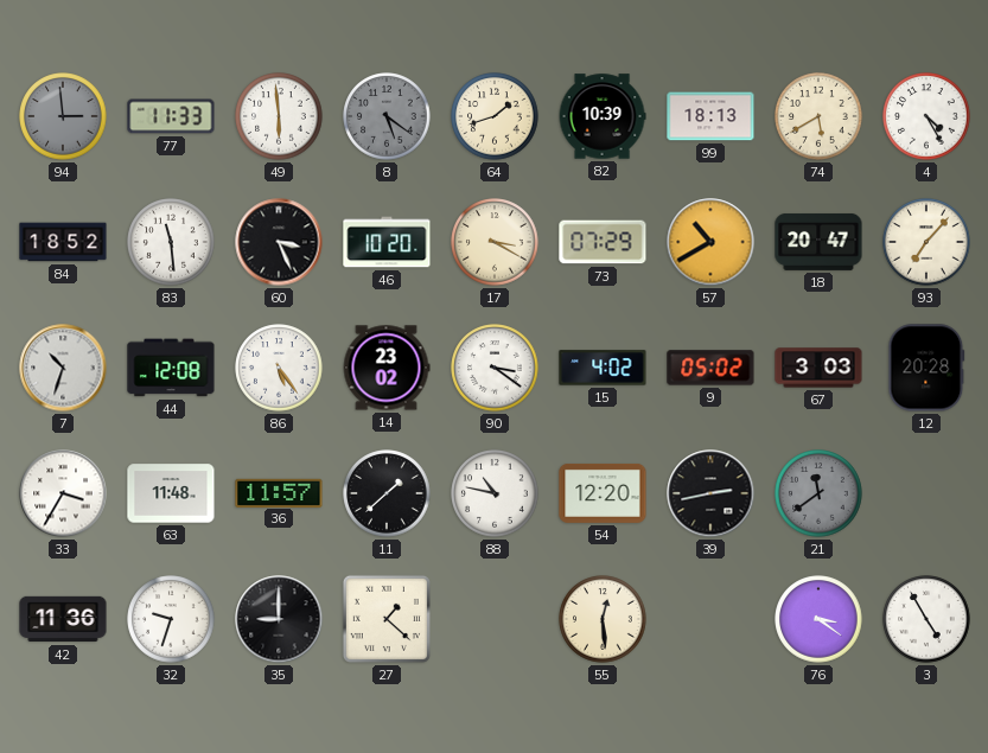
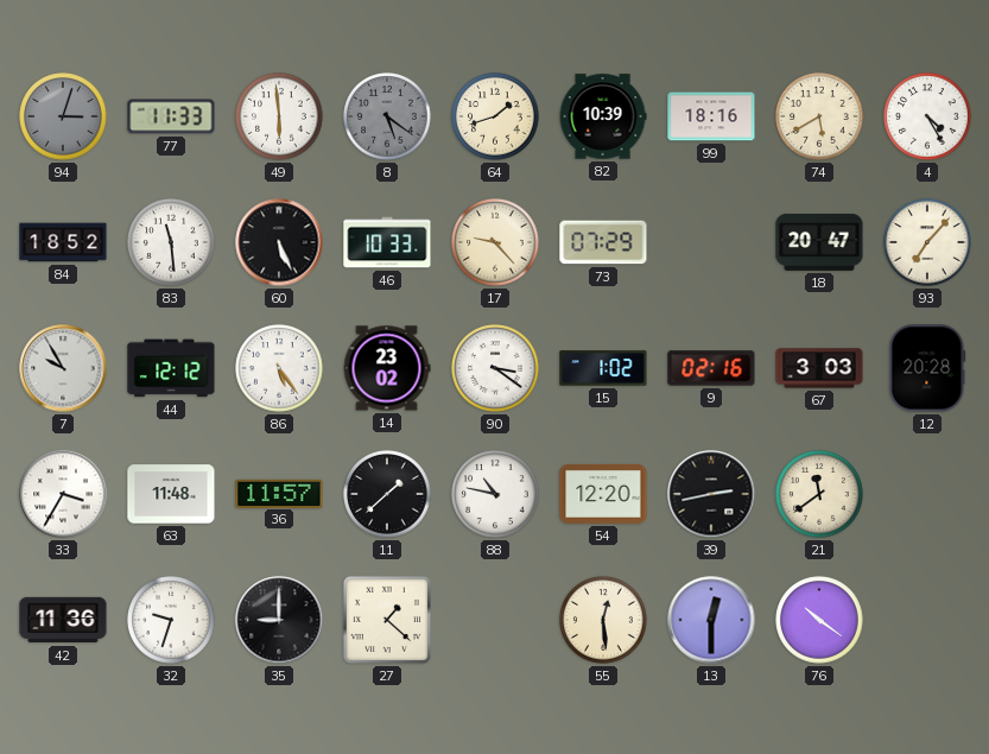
94: 2:59 -> 3:03 (63, 116)
99: 18:13 -> 18:16 (711, 116)
60: 3:26 -> 5:26 (279, 242)
46: 10:20 -> 10:33 (387, 242)
17: 3:20 -> 9:23 (495, 242)
57: 10:40 -> none (710, 242)
7: 10:33 -> 9:55 (63, 368)
44: 12:08 -> 12:12 (171, 368)
15: 4:02 -> 1:02 (603, 368)
9: 05:02 -> 02:16 (711, 368)
21 dial: grey -> cream (819, 494)
13: none -> 12:30 (711, 620)
76: 3:21 -> 10:21 (819, 620)
3: 4:55 -> none (926, 619)
